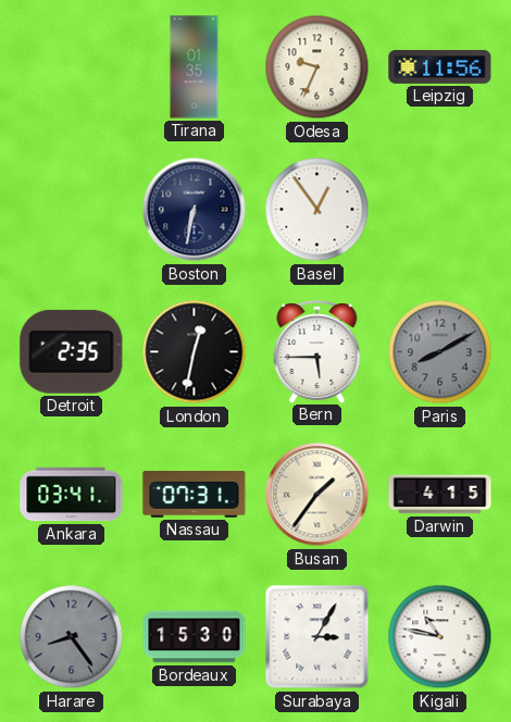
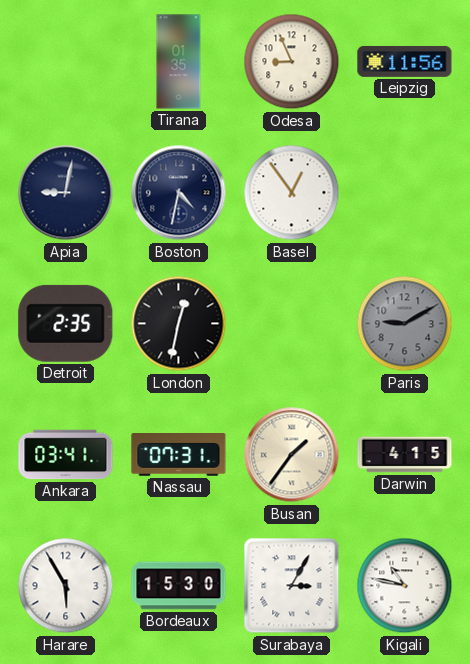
Odesa: 9:34 -> 8:56 (292, 62)
Apia: none -> 9:02 (66, 193)
Boston: 6:32 -> 4:32 (179, 193)
Bern: 5:45 -> none (317, 351)
Paris: 8:10 -> 9:10 (405, 324)
Harare: 8:24 -> 5:55 (66, 586)
Harare dial: grey -> white (66, 586)
